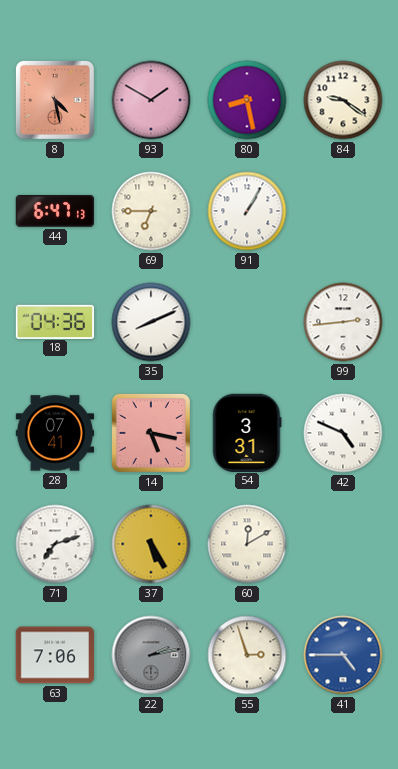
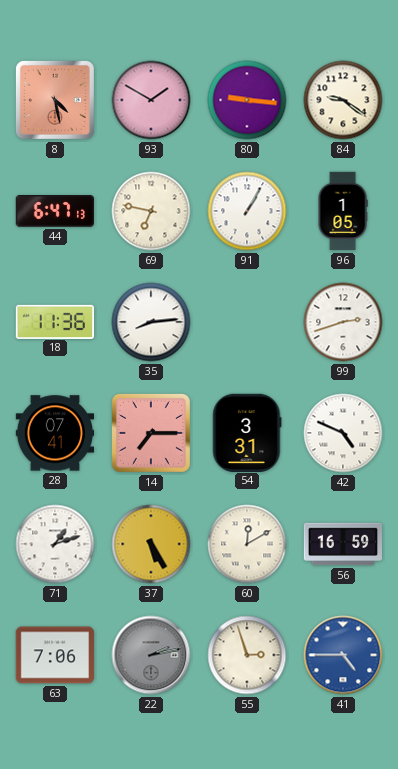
80: 8:28 -> 9:16 (247, 100)
69: 6:45 -> 6:47 (151, 211)
96: none -> 1:05 (343, 211)
18: 04:36 -> 11:36 (55, 321)
35: 8:11 -> 8:14 (151, 322)
99: 2:44 -> 2:42 (343, 322)
14: 5:17 -> 7:15 (151, 433)
71: 7:12 -> 1:12 (55, 544)
56: none -> 16:59 (343, 544)
